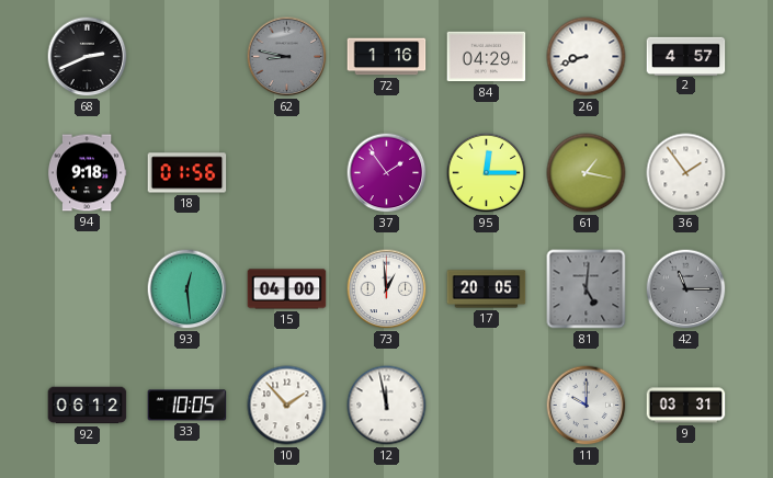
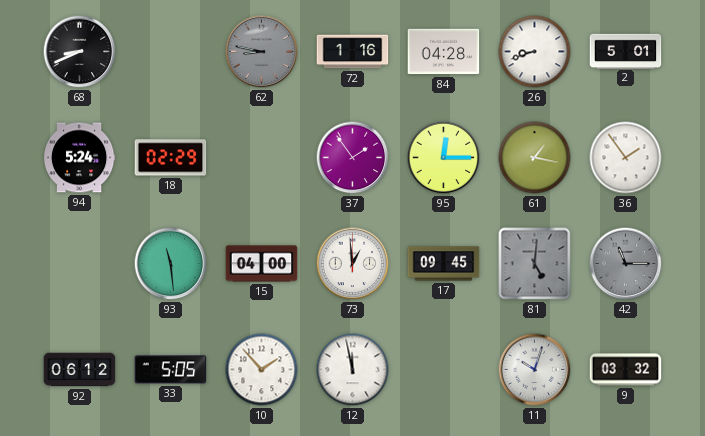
68: 2:41 -> 8:41 (80, 52)
84: 04:29 -> 04:28 (444, 52)
2: 4:57 -> 5:01 (626, 51)
94: 9:18 -> 5:24 (79, 158)
18: 01:56 -> 02:29 (171, 158)
93: 12:29 -> 11:29 (171, 264)
17: 20:05 -> 09:45 (444, 264)
33: 10:05 -> 5:05 (171, 370)
11: 10:00 -> 10:03 (535, 370)
9: 03:31 -> 03:32 (626, 370)
